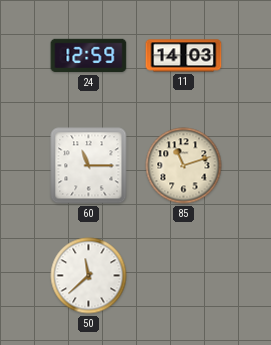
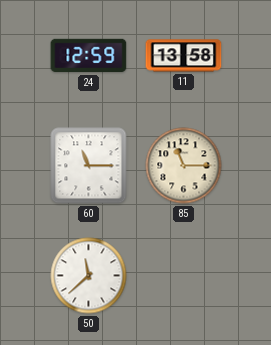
11: 14:03 -> 13:58 (184, 56)
85: 11:12 -> 11:15 (184, 166)
